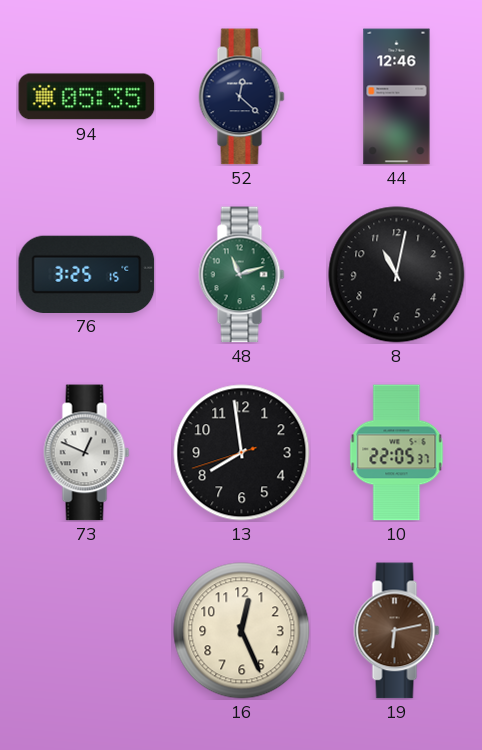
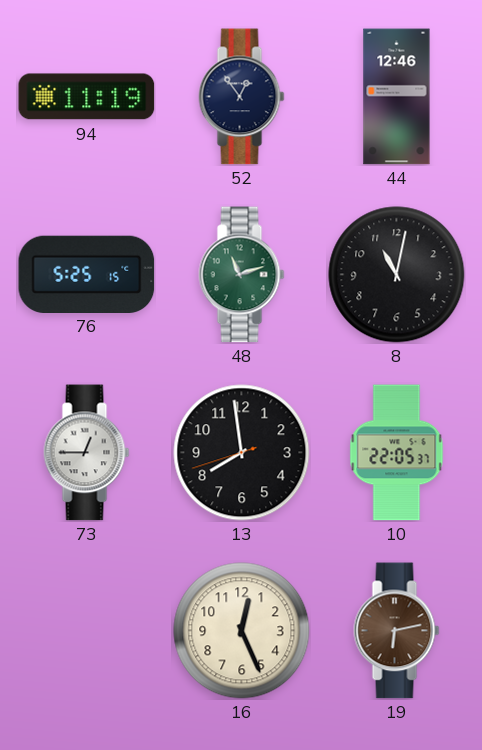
94: 05:35 -> 11:19 (87, 97)
52: 12:22 -> 12:54 (242, 97)
76: 3:25 -> 5:25 (87, 274)
73: 12:49 -> 12:45 (87, 453)
